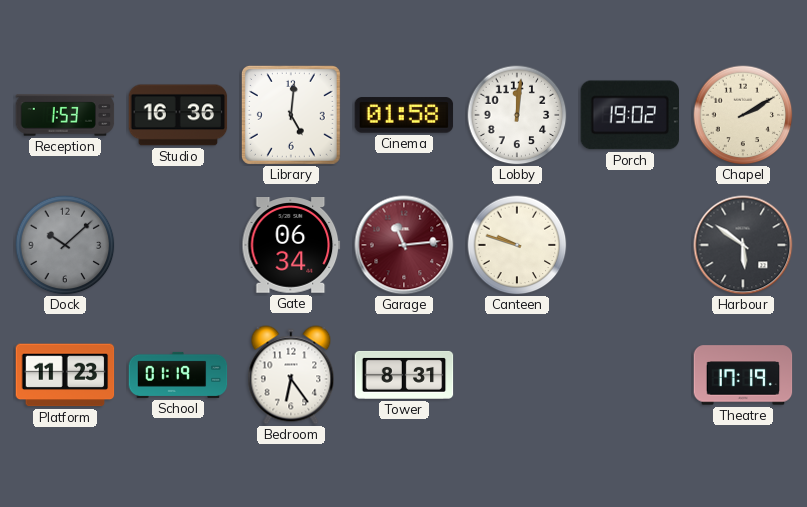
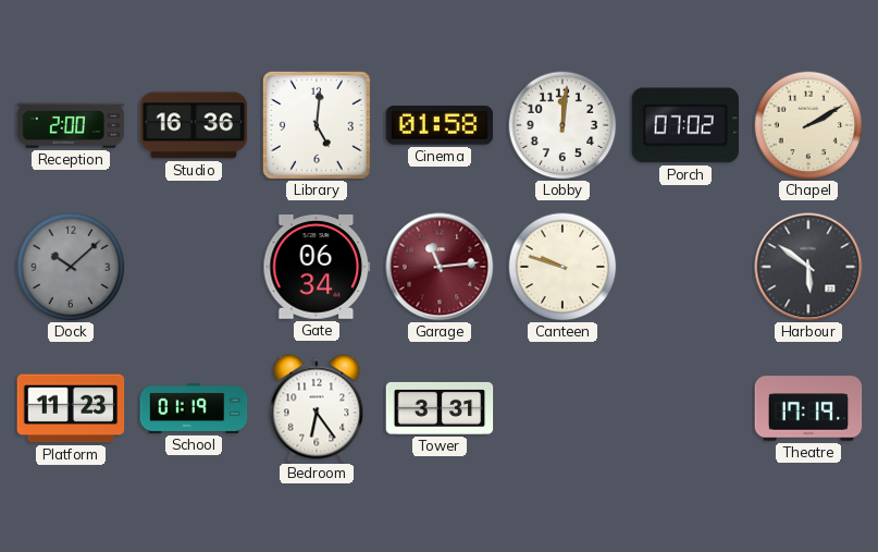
Reception: 1:53 -> 2:00 (71, 125)
Porch: 19:02 -> 07:02 (685, 125)
Tower: 8:31 -> 3:31 (440, 408)
